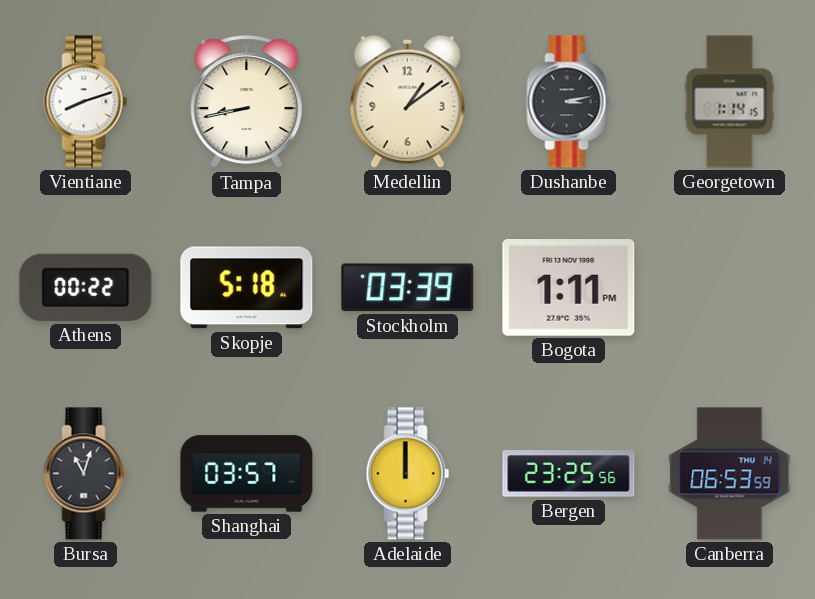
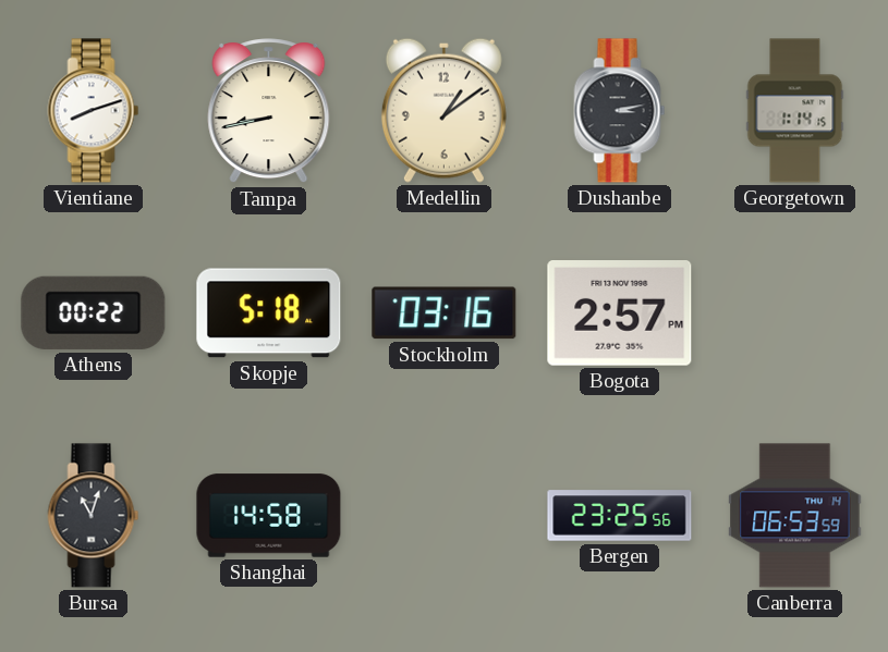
Stockholm: 03:39 -> 03:16 (445, 313)
Bogota: 1:11 -> 2:57 (620, 313)
Shanghai: 03:57 -> 14:58 (269, 516)
Adelaide: 12:00 -> none (408, 474)
